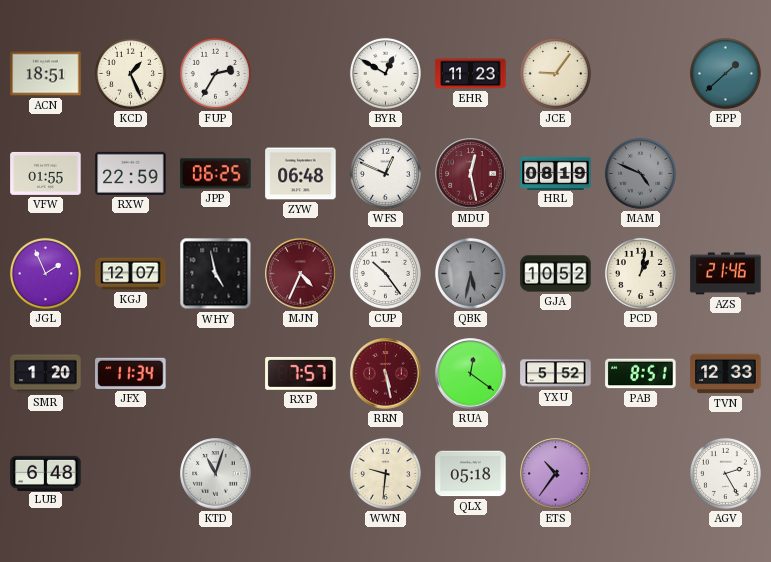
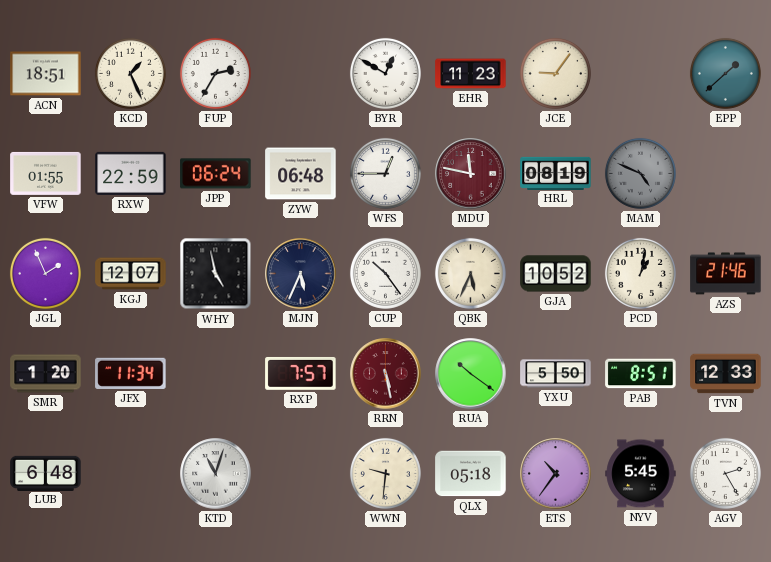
JPP: 06:25 -> 06:24 (216, 174)
WFS: 12:49 -> 12:45 (385, 173)
MDU: 12:28 -> 11:47 (471, 174)
MJN: 4:34 -> 5:34 (301, 274)
MJN dial: burgundy -> navy (301, 274)
QBK: 5:32 -> 5:34 (470, 273)
QBK dial: grey -> cream (470, 273)
RUA: 12:21 -> 10:21 (471, 374)
YXU: 5:52 -> 5:50 (556, 374)
NYV: none -> 5:45 (641, 474)
